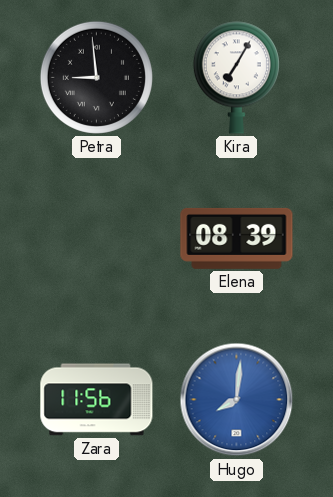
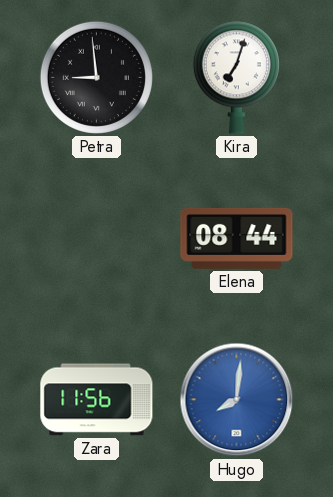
Kira: 7:05 -> 7:03 (236, 77)
Elena: 08:39 -> 08:44 (237, 238)
